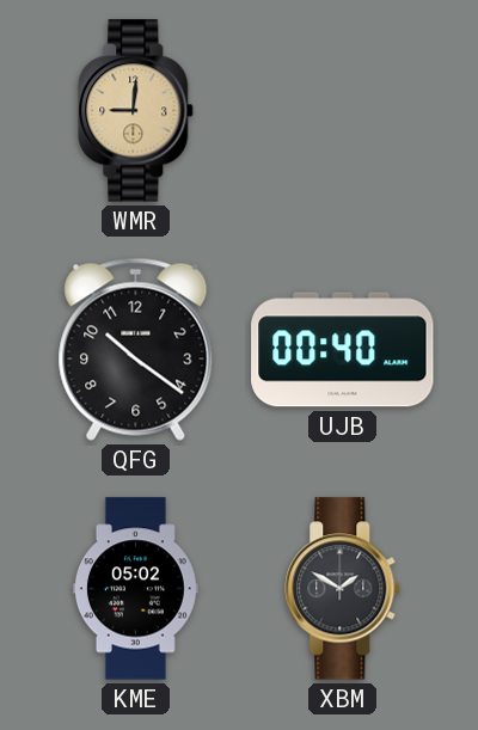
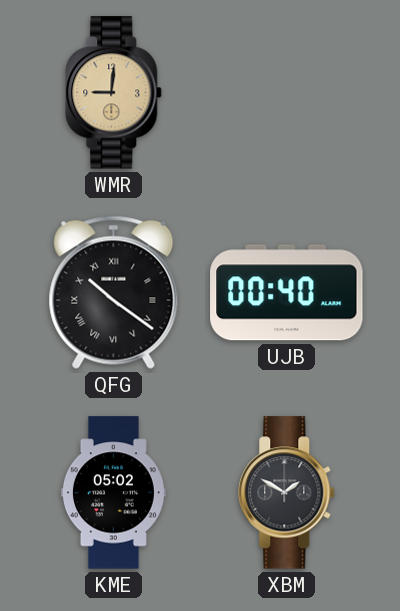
QFG numerals: Arabic -> Roman (114, 292)
